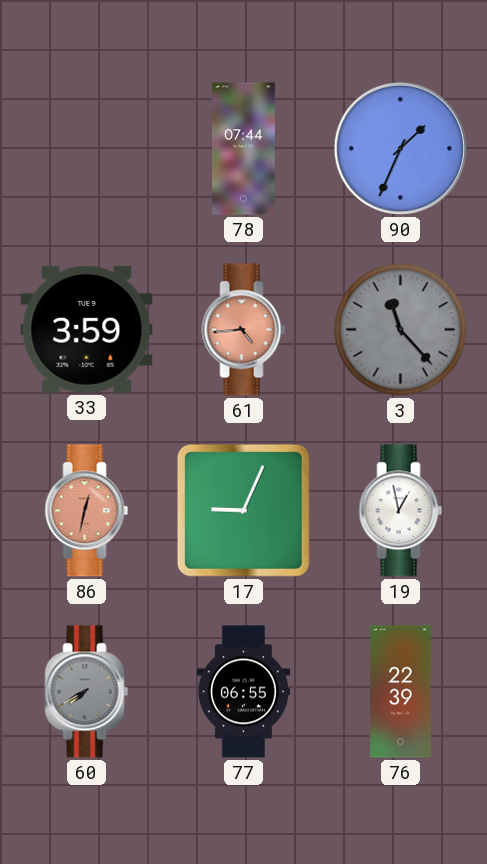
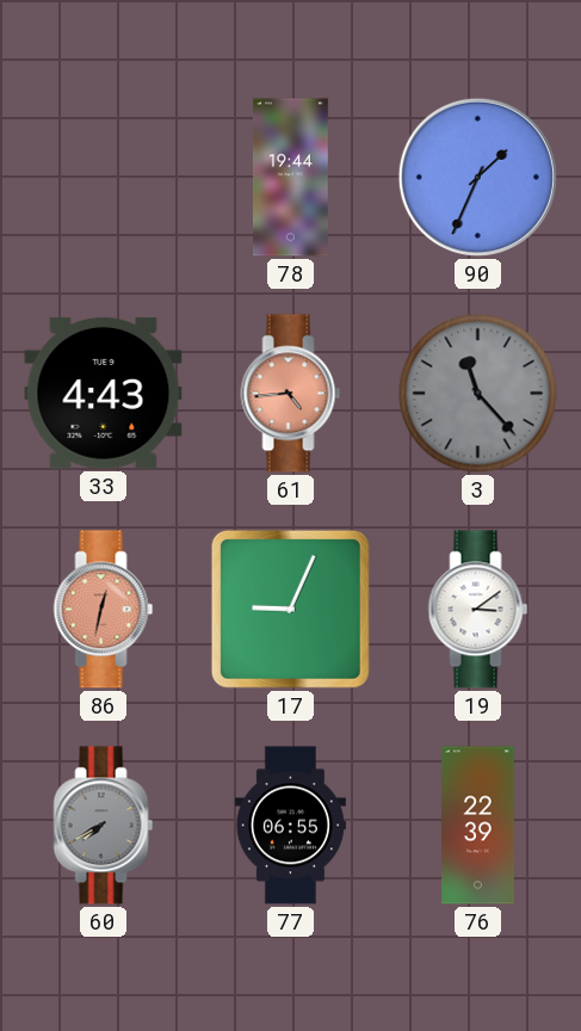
78: 07:44 -> 19:44 (290, 178)
33: 3:59 -> 4:43 (104, 393)
19: 12:58 -> 3:09 (478, 610)
